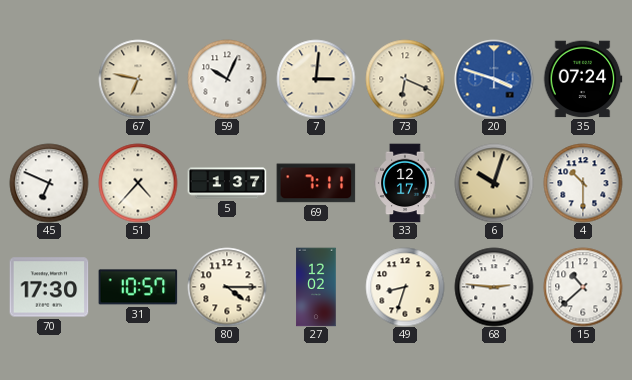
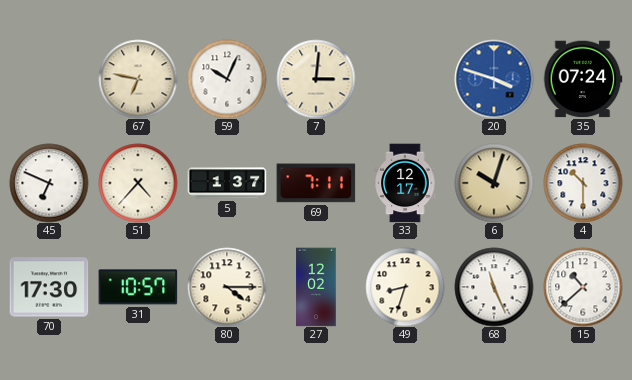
73: 6:19 -> none (405, 79)
68: 2:46 -> 11:26 (494, 287)
